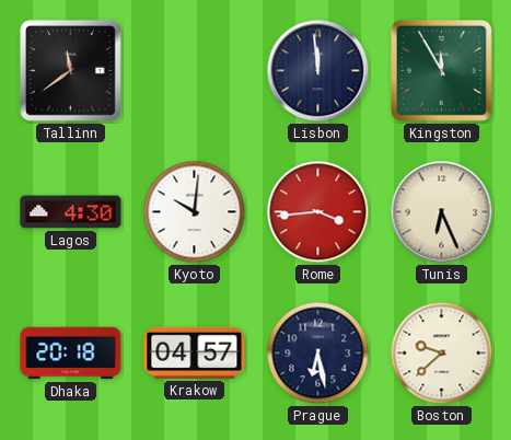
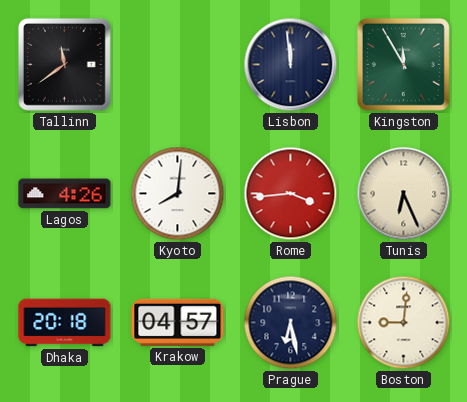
Lagos: 4:30 -> 4:26 (65, 194)
Kyoto: 10:01 -> 8:01 (178, 194)
Boston: 9:38 -> 9:01 (404, 323)
